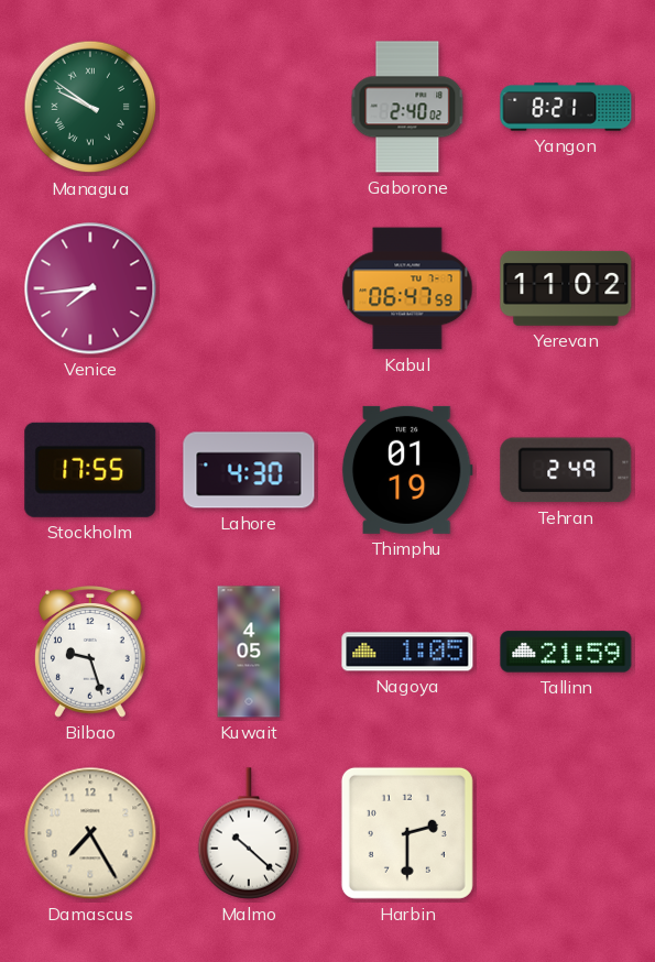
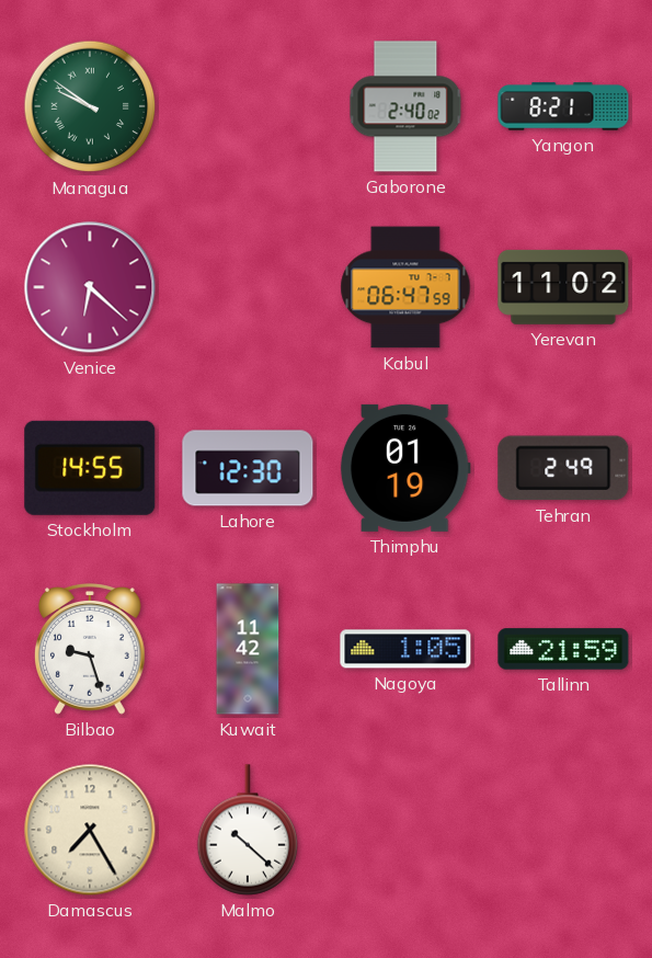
Venice: 7:44 -> 6:22 (90, 287)
Stockholm: 17:55 -> 14:55 (90, 468)
Lahore: 4:30 -> 12:30 (248, 468)
Kuwait: 4:05 -> 11:42 (248, 649)
Harbin: 2:30 -> none (407, 833)
